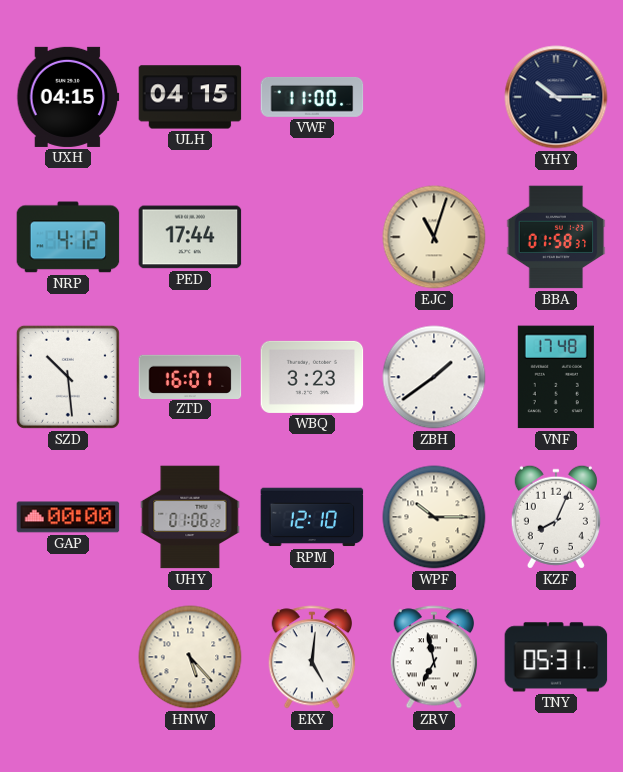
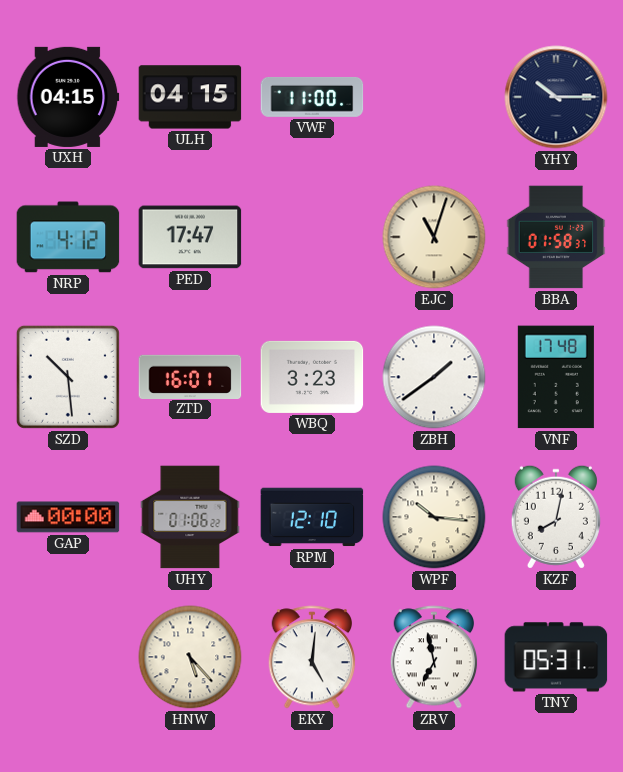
PED: 17:44 -> 17:47 (190, 237)
WPF: 10:15 -> 10:16 (434, 517)
KZF: 8:04 -> 8:02 (556, 517)
